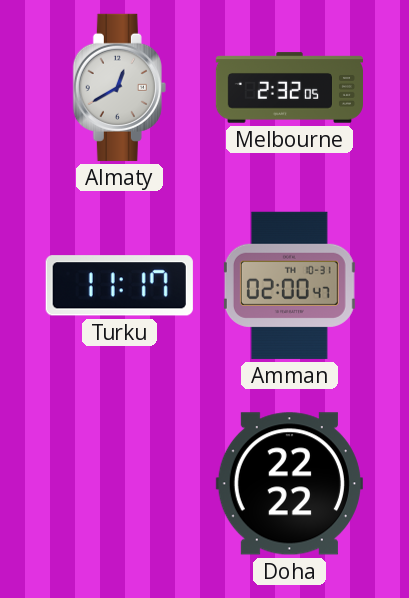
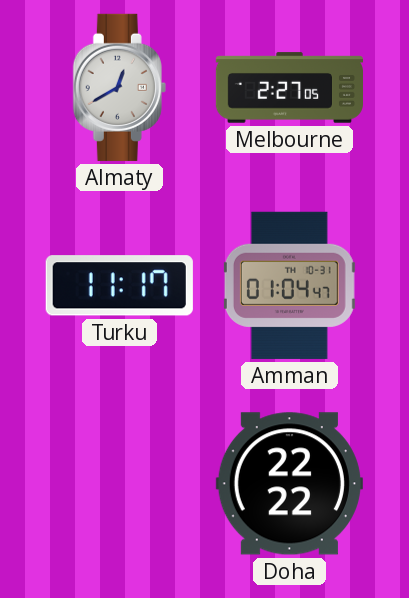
Melbourne: 2:32 -> 2:27 (289, 88)
Amman: 02:00 -> 01:04 (289, 285)
